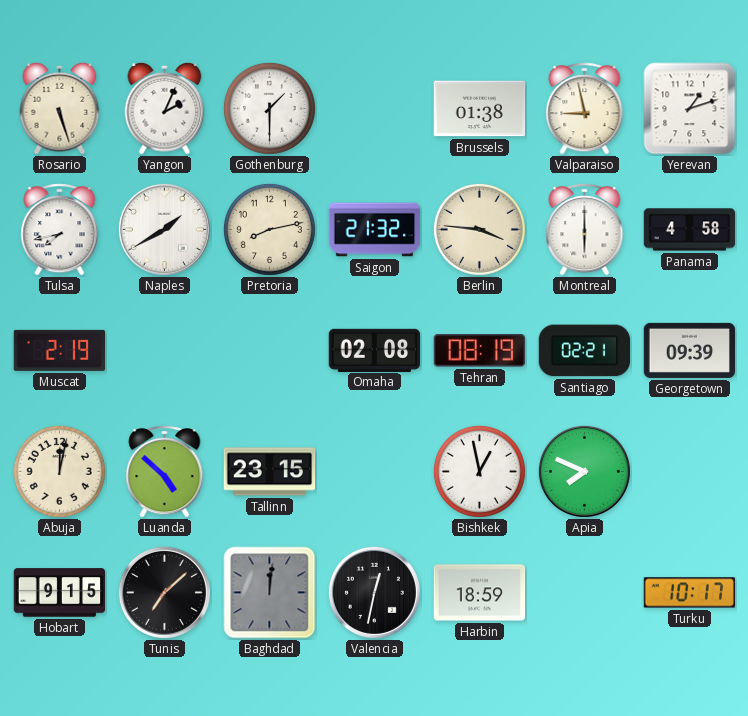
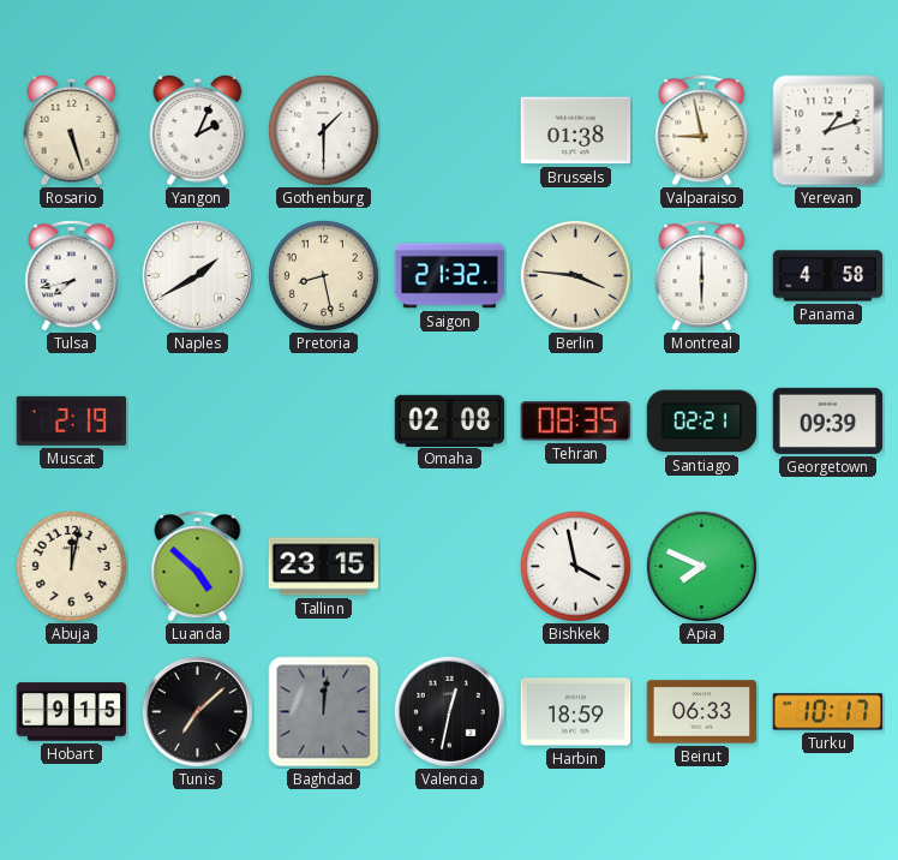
Pretoria: 8:13 -> 8:28 (323, 275)
Tehran: 08:19 -> 08:35 (575, 422)
Bishkek: 12:58 -> 3:58 (575, 566)
Beirut: none -> 06:33 (702, 712)
